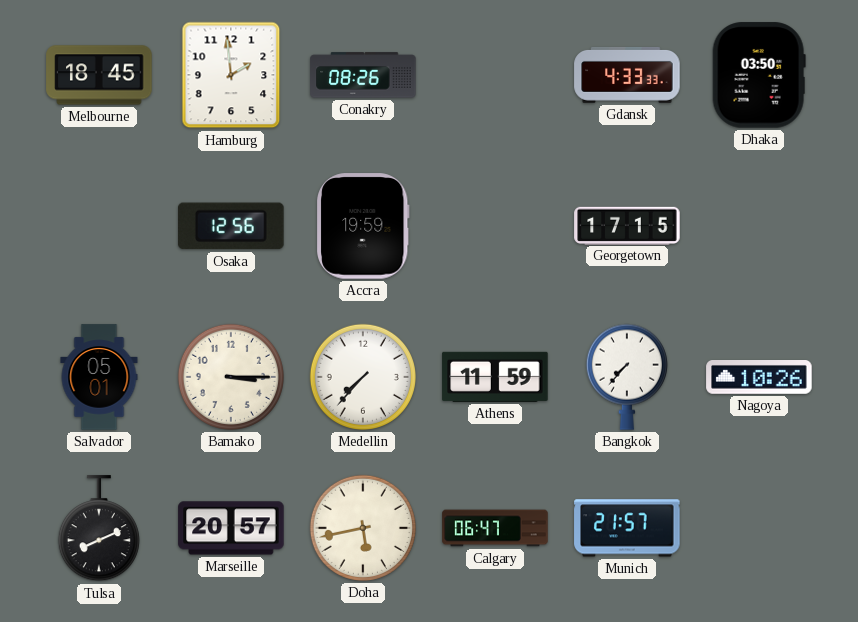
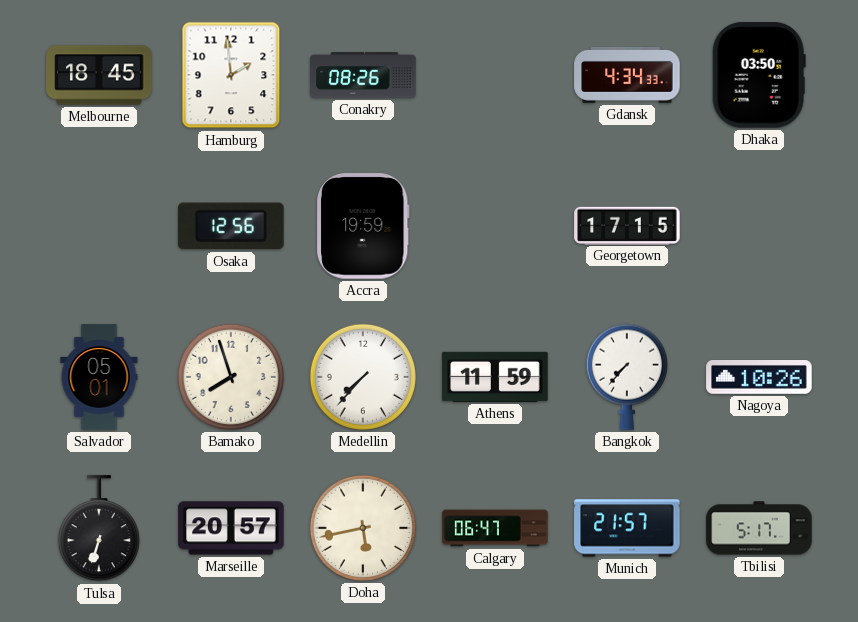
Gdansk: 4:33 -> 4:34 (627, 75)
Bamako: 3:15 -> 7:57 (231, 377)
Tulsa: 8:11 -> 6:33 (99, 529)
Tbilisi: none -> 5:17 (759, 528)
